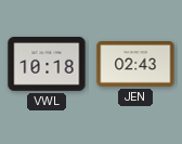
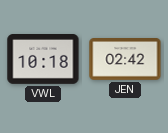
JEN: 02:43 -> 02:42 (125, 60)
